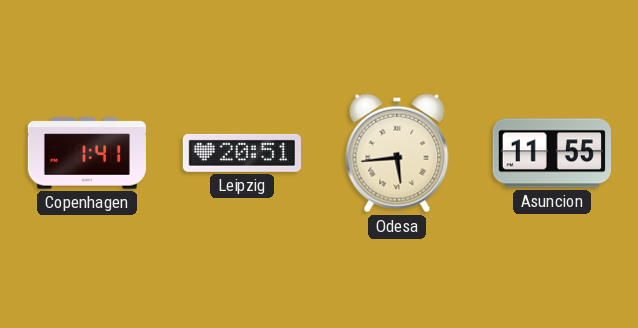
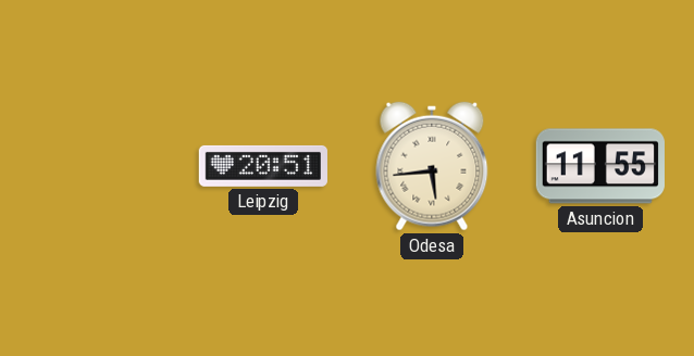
Copenhagen: 1:41 -> none (86, 153)
